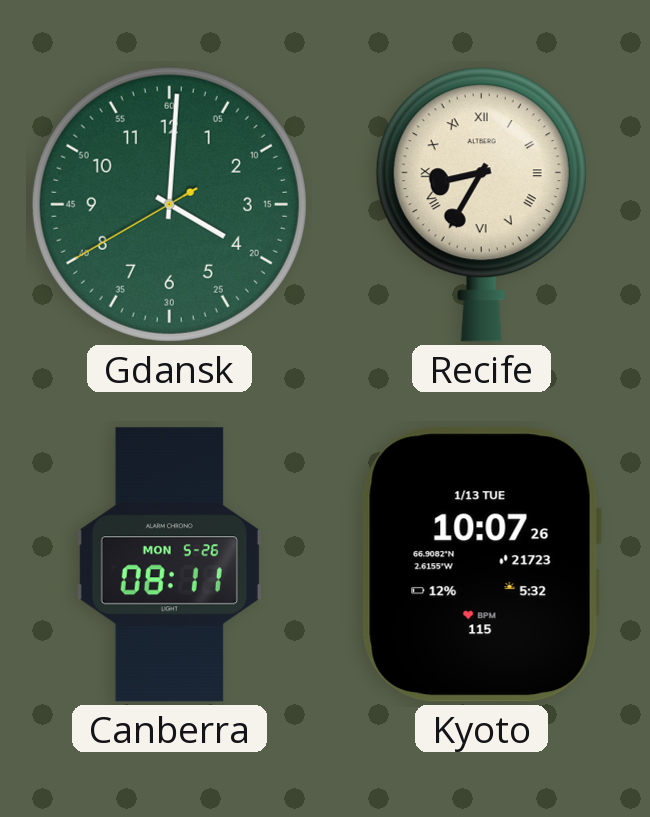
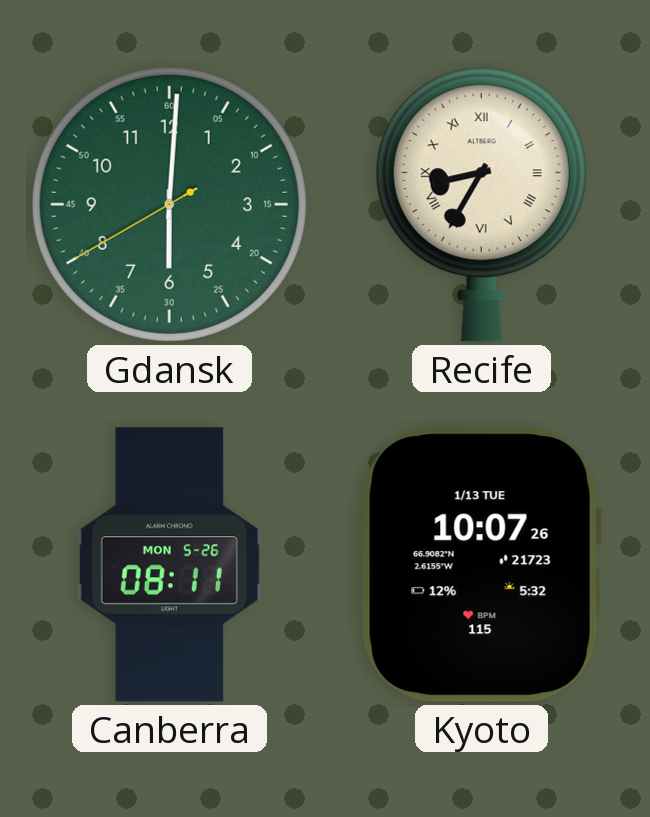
Gdansk: 4:00 -> 6:00 (169, 204)
